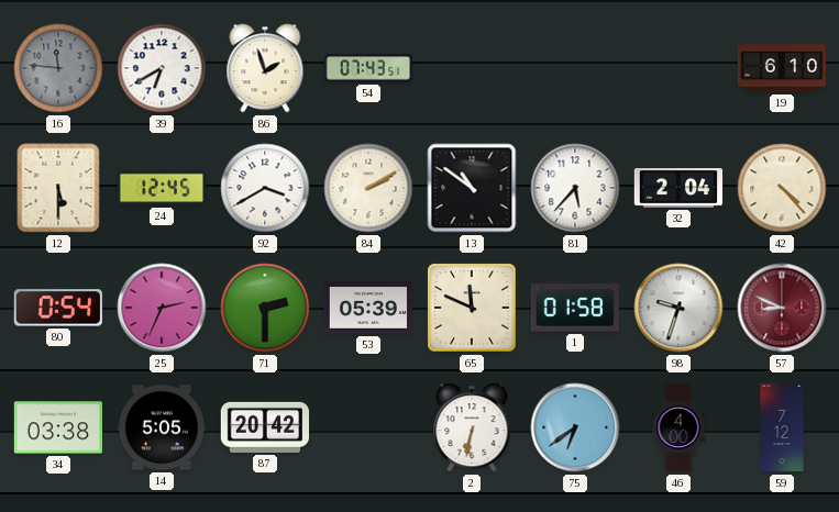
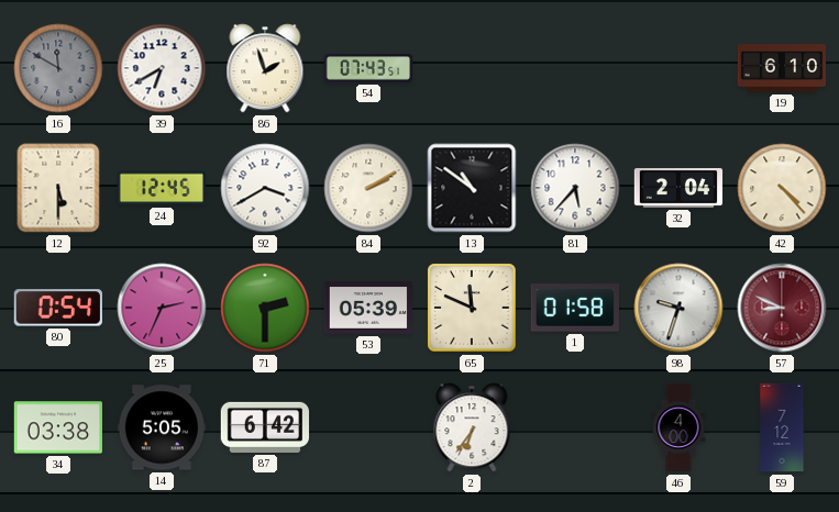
16: 11:46 -> 11:50 (58, 68)
87: 20:42 -> 6:42 (265, 427)
2: 6:32 -> 6:36 (472, 427)
75: 6:39 -> none (575, 427)
